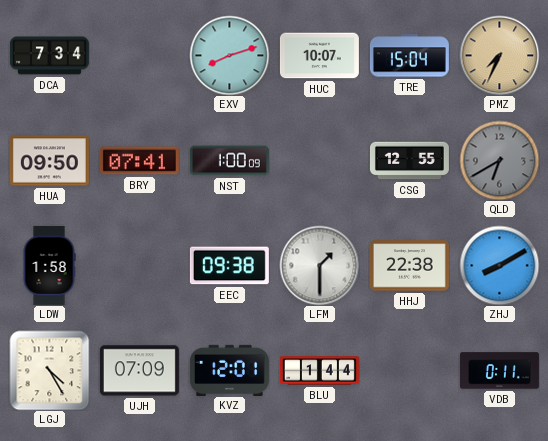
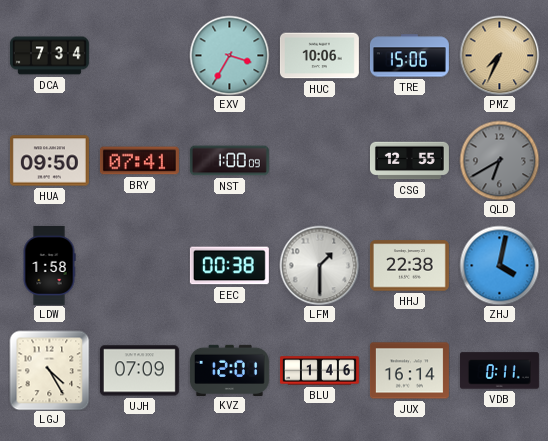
EXV: 8:12 -> 3:35 (229, 55)
HUC: 10:07 -> 10:06 (319, 56)
TRE: 15:04 -> 15:06 (409, 56)
EEC: 09:38 -> 00:38 (229, 266)
ZHJ: 8:10 -> 4:02 (499, 265)
BLU: 1:44 -> 1:46 (319, 371)
JUX: none -> 16:14 (409, 371)
